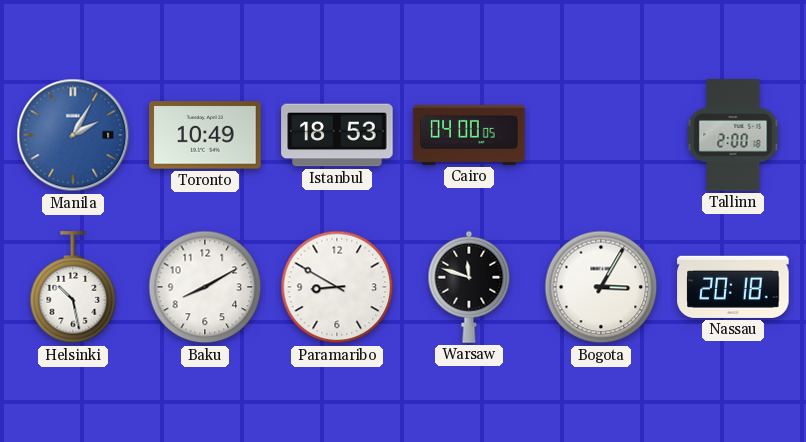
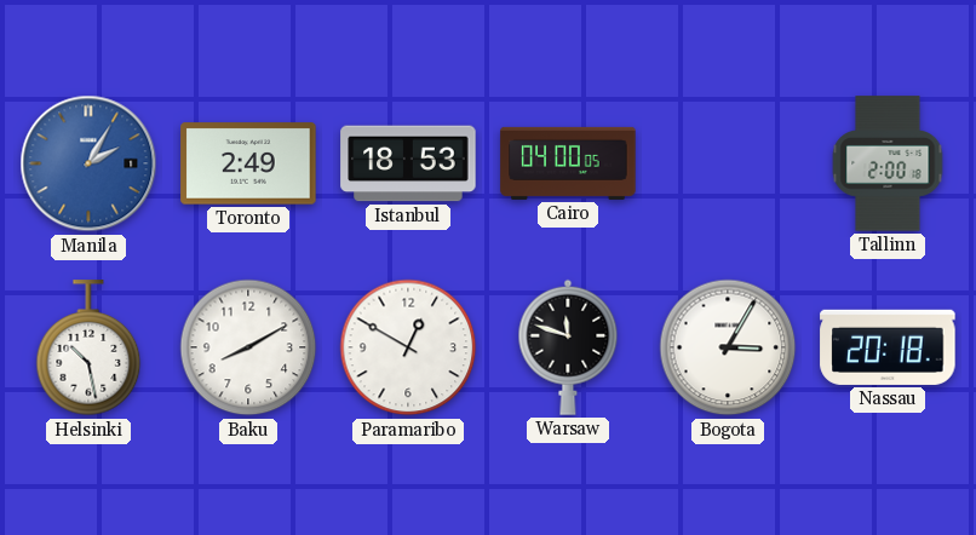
Toronto: 10:49 -> 2:49 (248, 163)
Paramaribo: 8:50 -> 12:50 (408, 347)
